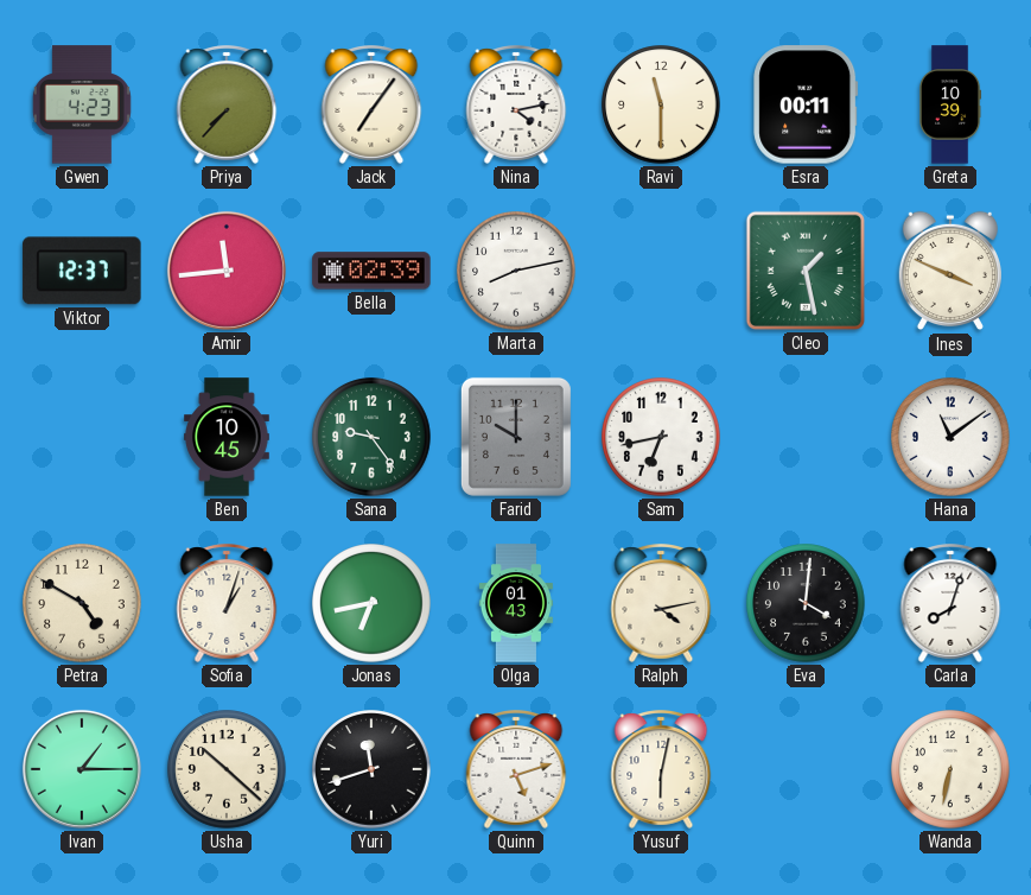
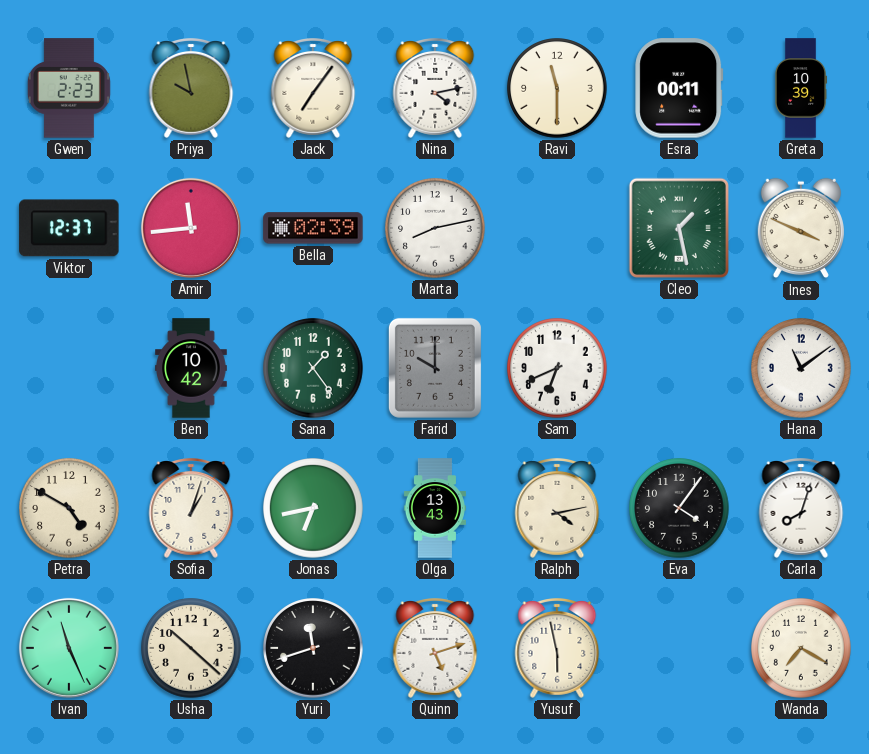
Gwen: 4:23 -> 2:23 (69, 88)
Priya: 7:37 -> 9:58 (191, 89)
Ben: 10:45 -> 10:42 (192, 368)
Sana: 9:24 -> 1:24 (313, 368)
Sam: 6:43 -> 6:41 (557, 368)
Olga: 01:43 -> 13:43 (435, 508)
Eva: 4:01 -> 4:06 (679, 508)
Ivan: 1:15 -> 11:26 (69, 648)
Yusuf: 6:02 -> 5:58 (557, 649)
Wanda: 6:32 -> 7:20 (801, 648)
